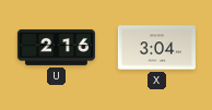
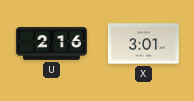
X: 3:04 -> 3:01 (143, 44)
